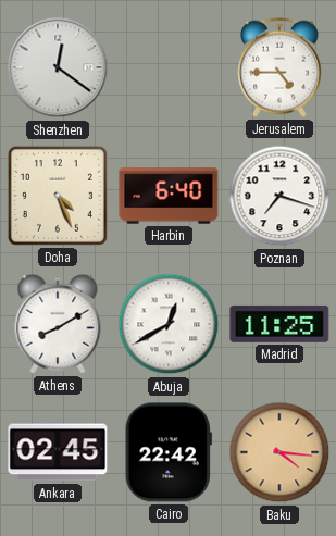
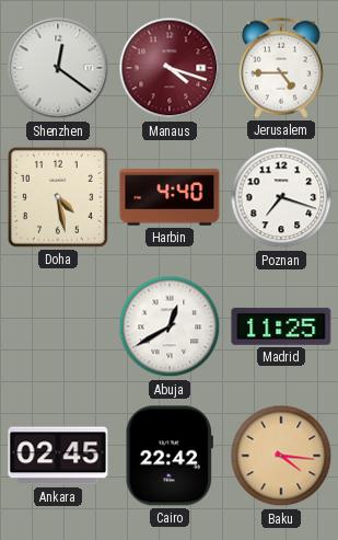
Manaus: none -> 4:18 (170, 68)
Doha: 4:26 -> 4:28 (58, 197)
Harbin: 6:40 -> 4:40 (170, 197)
Athens: 8:10 -> none (58, 324)
